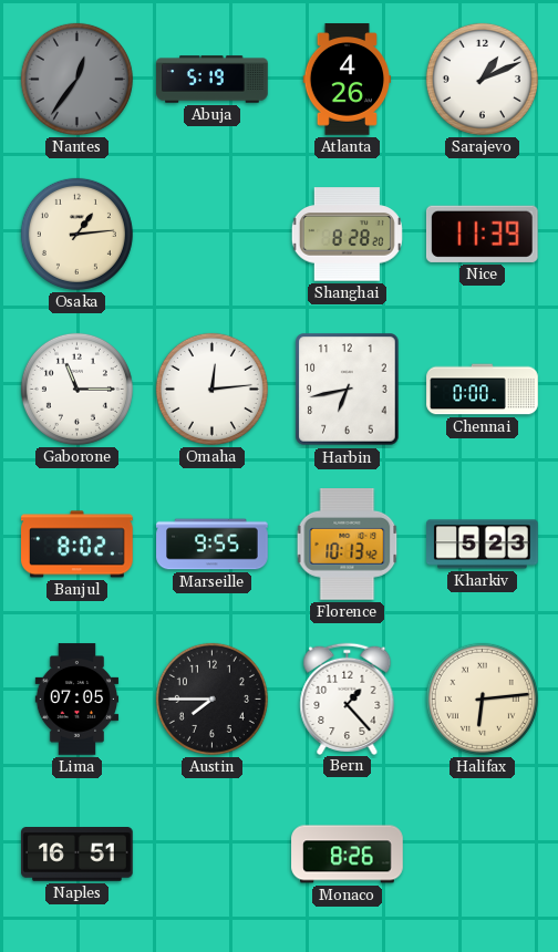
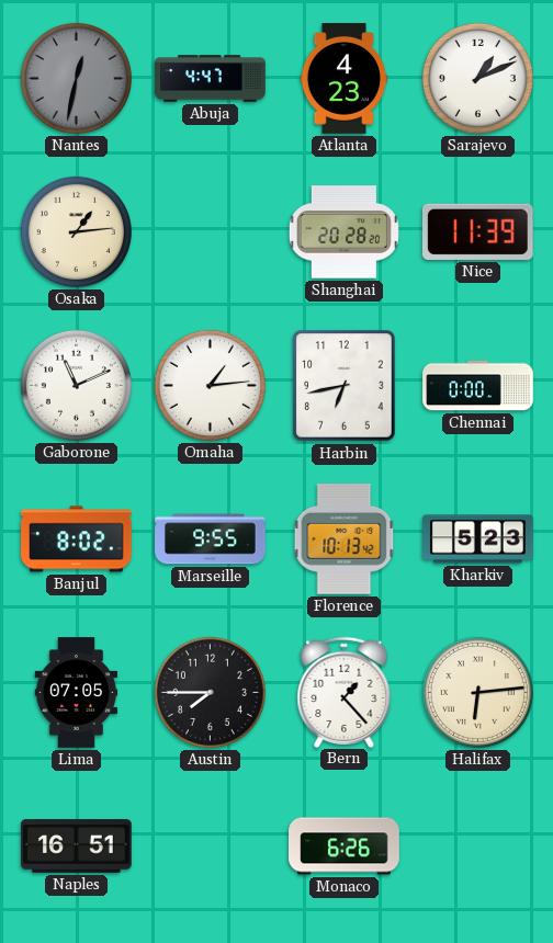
Nantes: 12:36 -> 12:32 (76, 78)
Abuja: 5:19 -> 4:47 (211, 79)
Atlanta: 4:26 -> 4:23 (345, 79)
Shanghai: 8:28 -> 20:28 (343, 232)
Gaborone: 11:15 -> 11:11 (76, 385)
Omaha: 12:14 -> 1:14 (210, 385)
Monaco: 8:26 -> 6:26 (345, 847)
